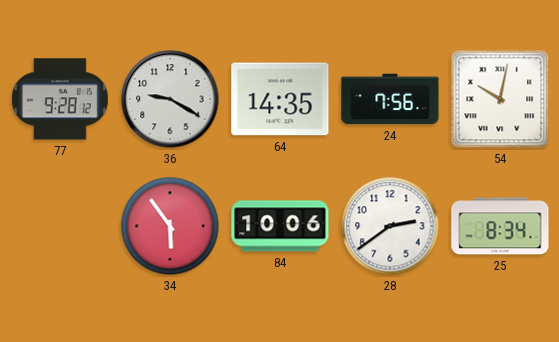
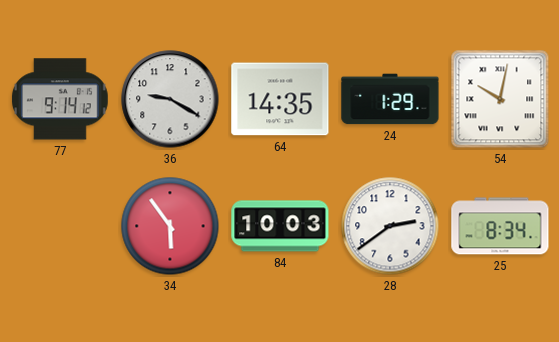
77: 9:28 -> 9:14 (61, 99)
24: 7:56 -> 1:29 (390, 99)
84: 10:06 -> 10:03 (280, 226)
